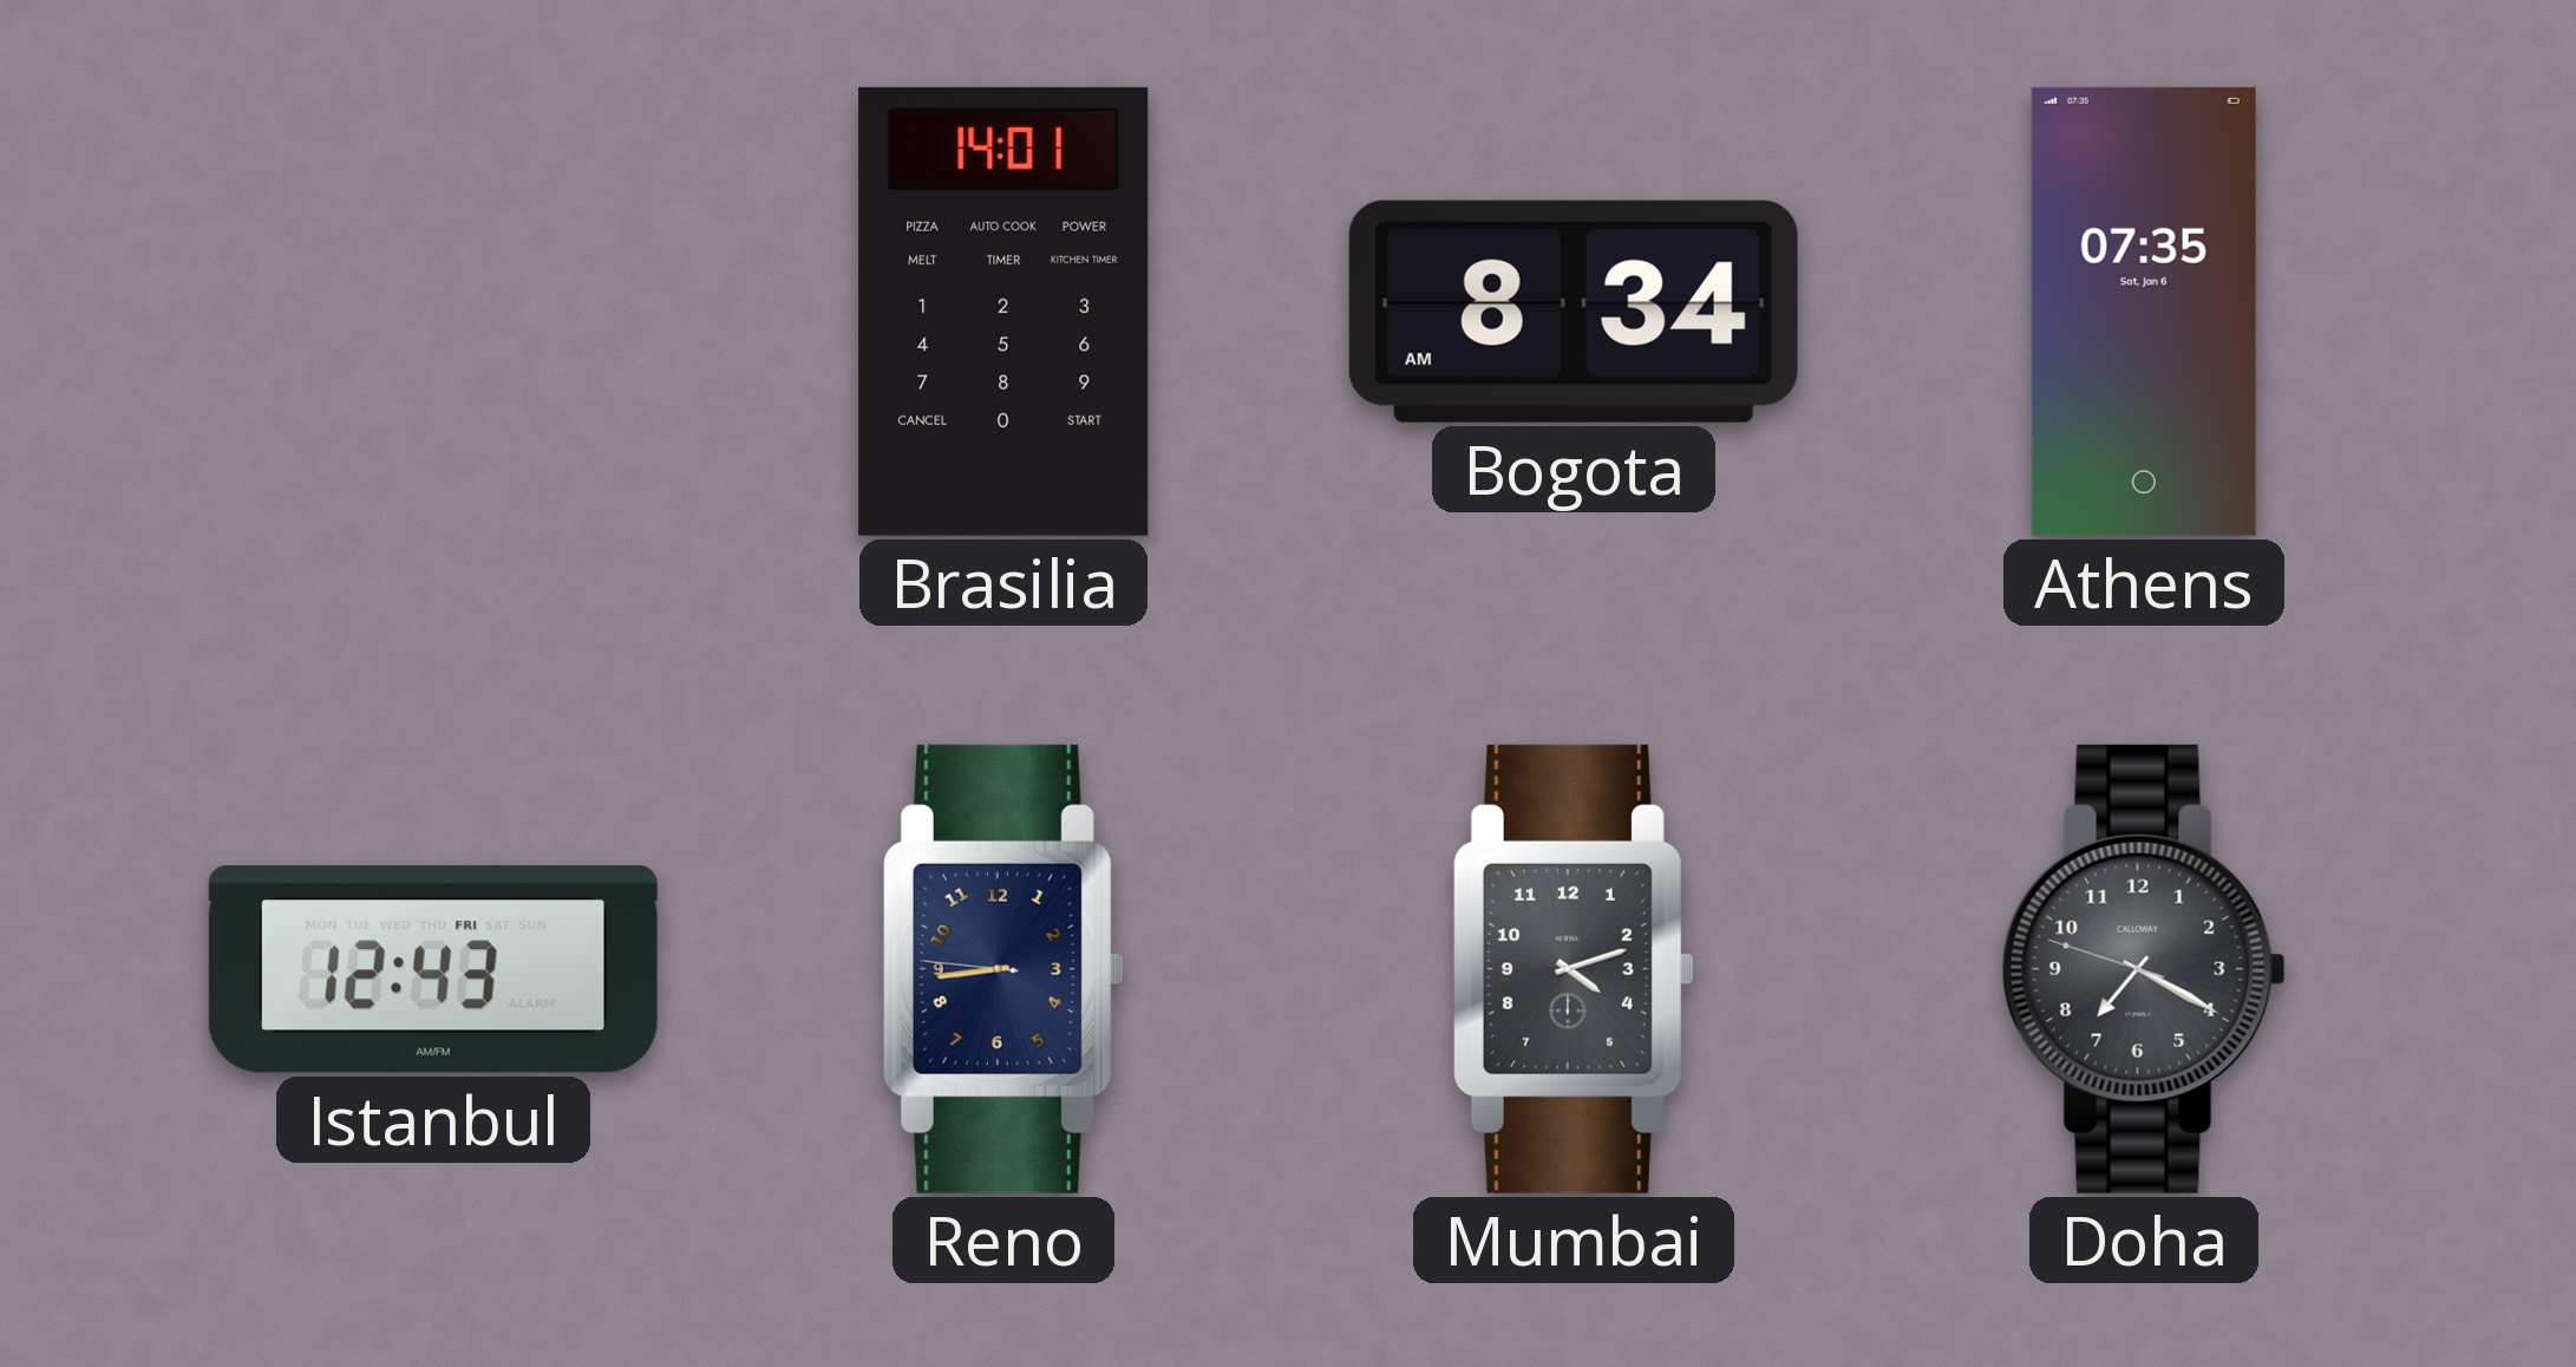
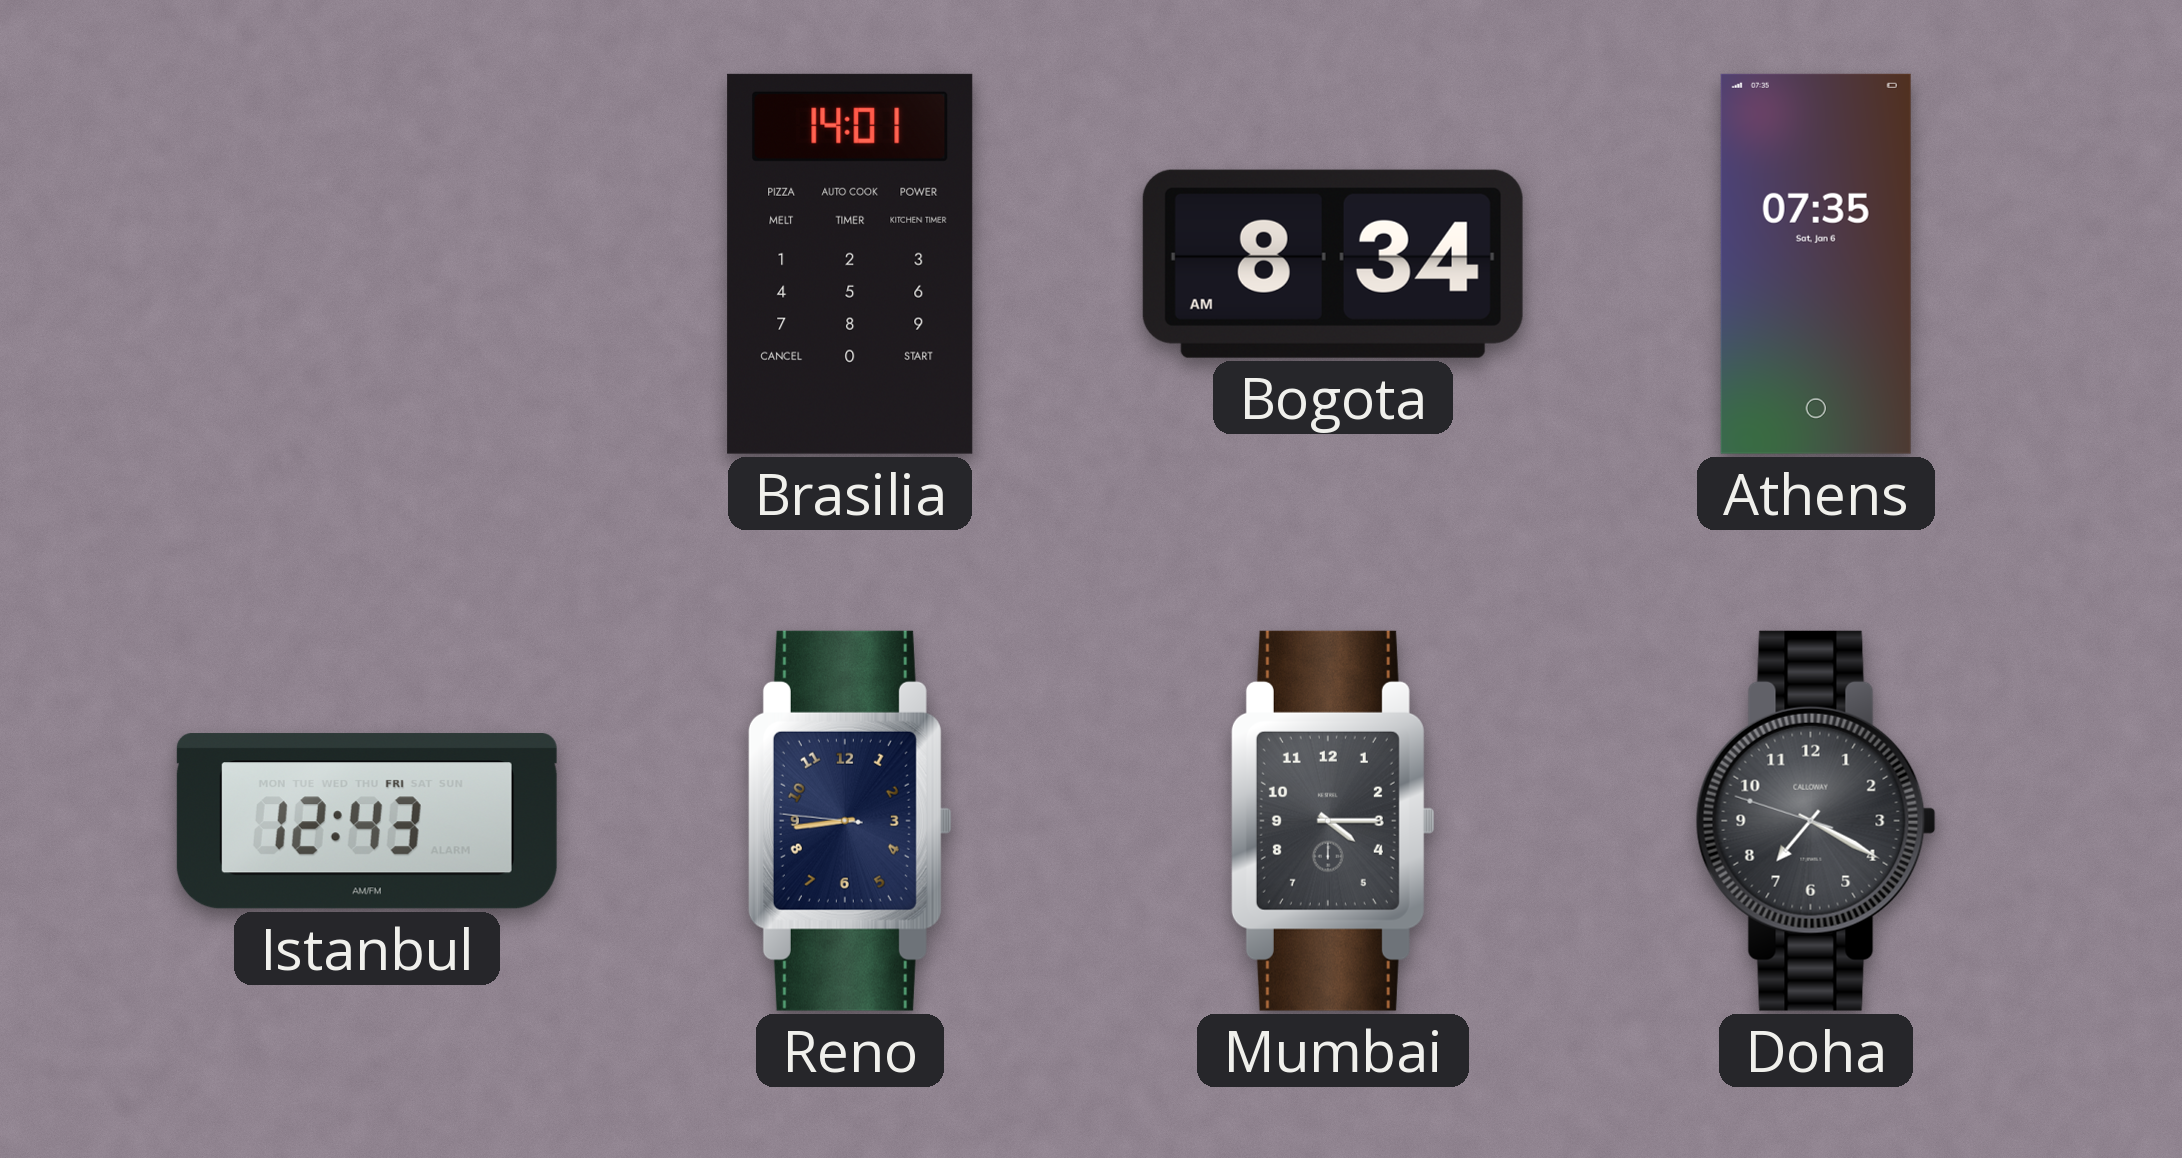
Mumbai: 4:12 -> 4:15 (1333, 821)
